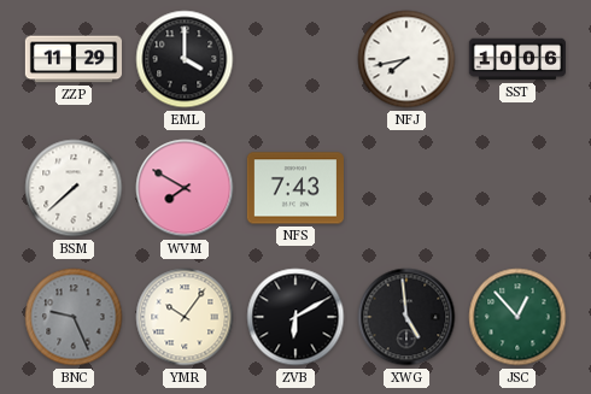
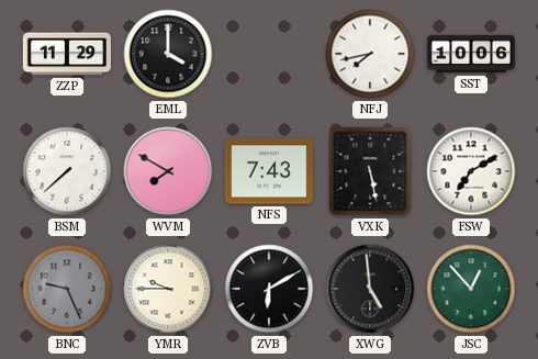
VXK: none -> 5:28 (370, 171)
FSW: none -> 7:10 (471, 171)
YMR: 10:06 -> 9:45 (168, 289)
